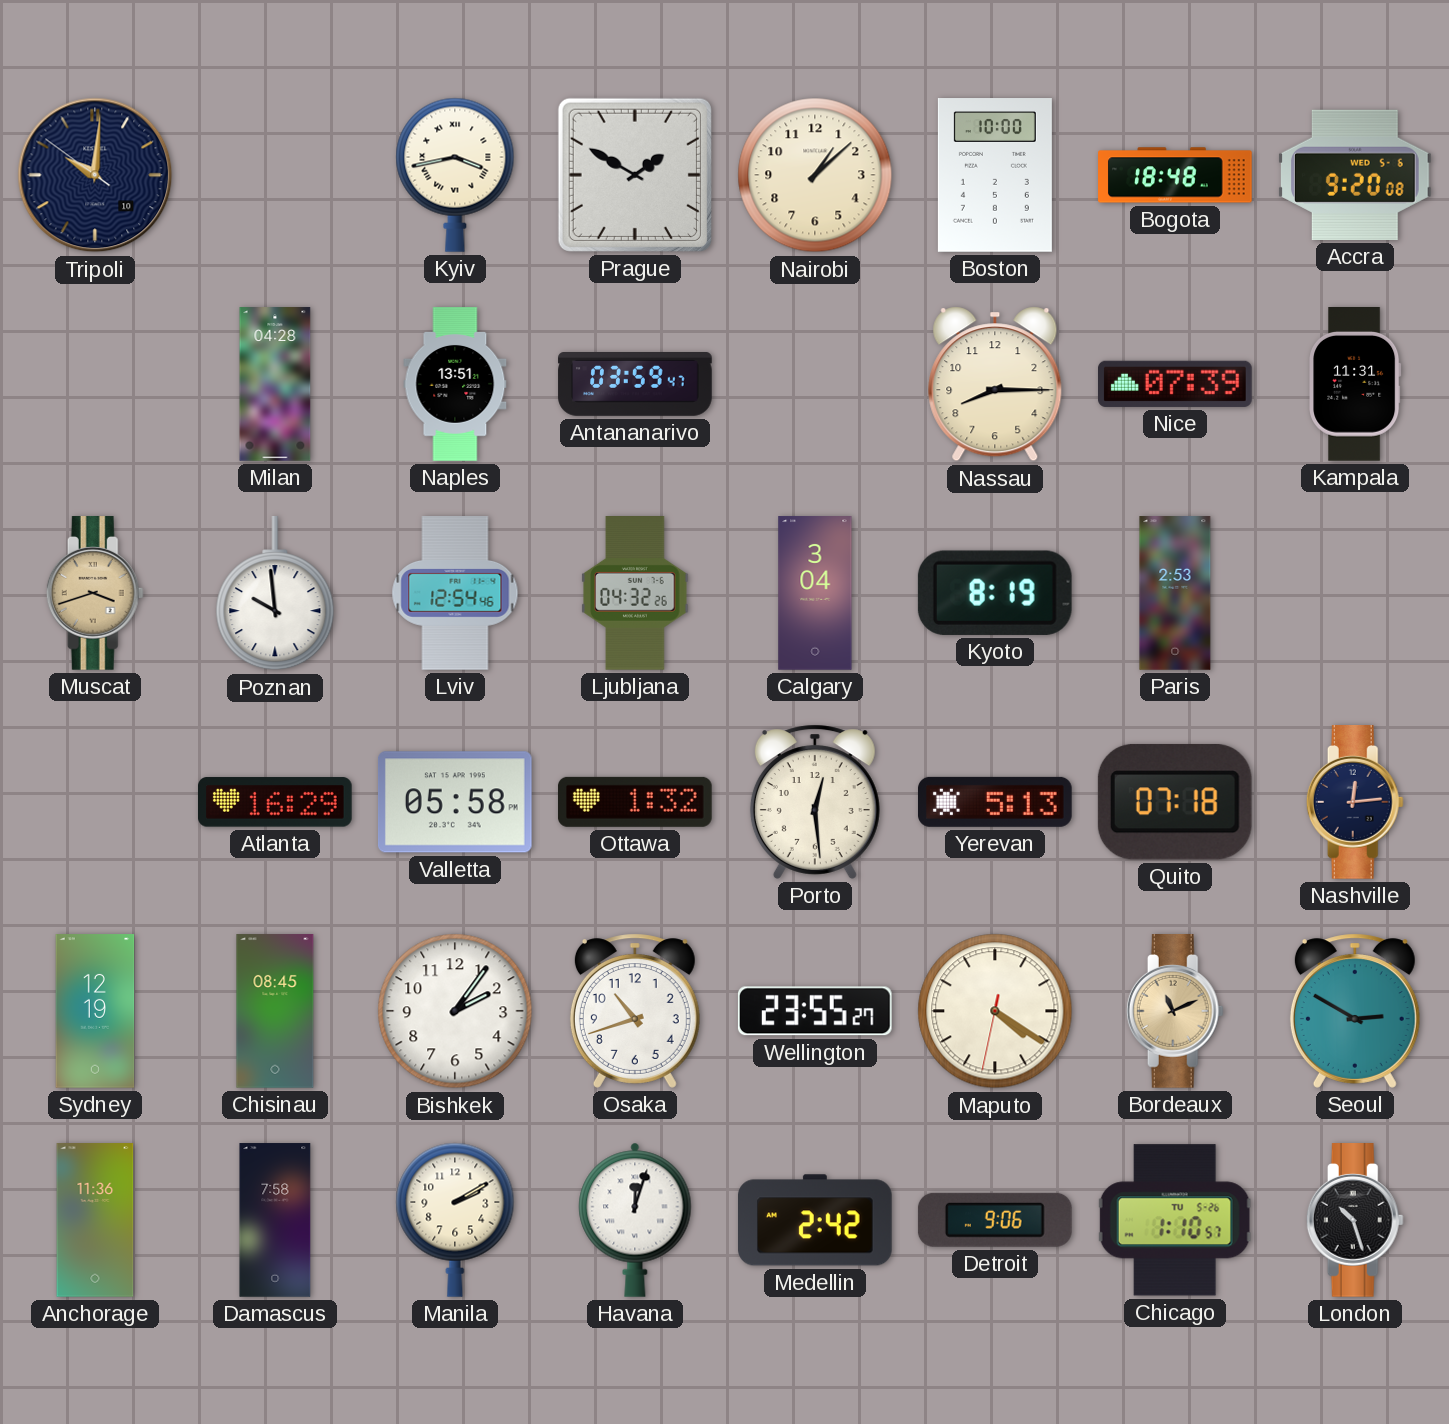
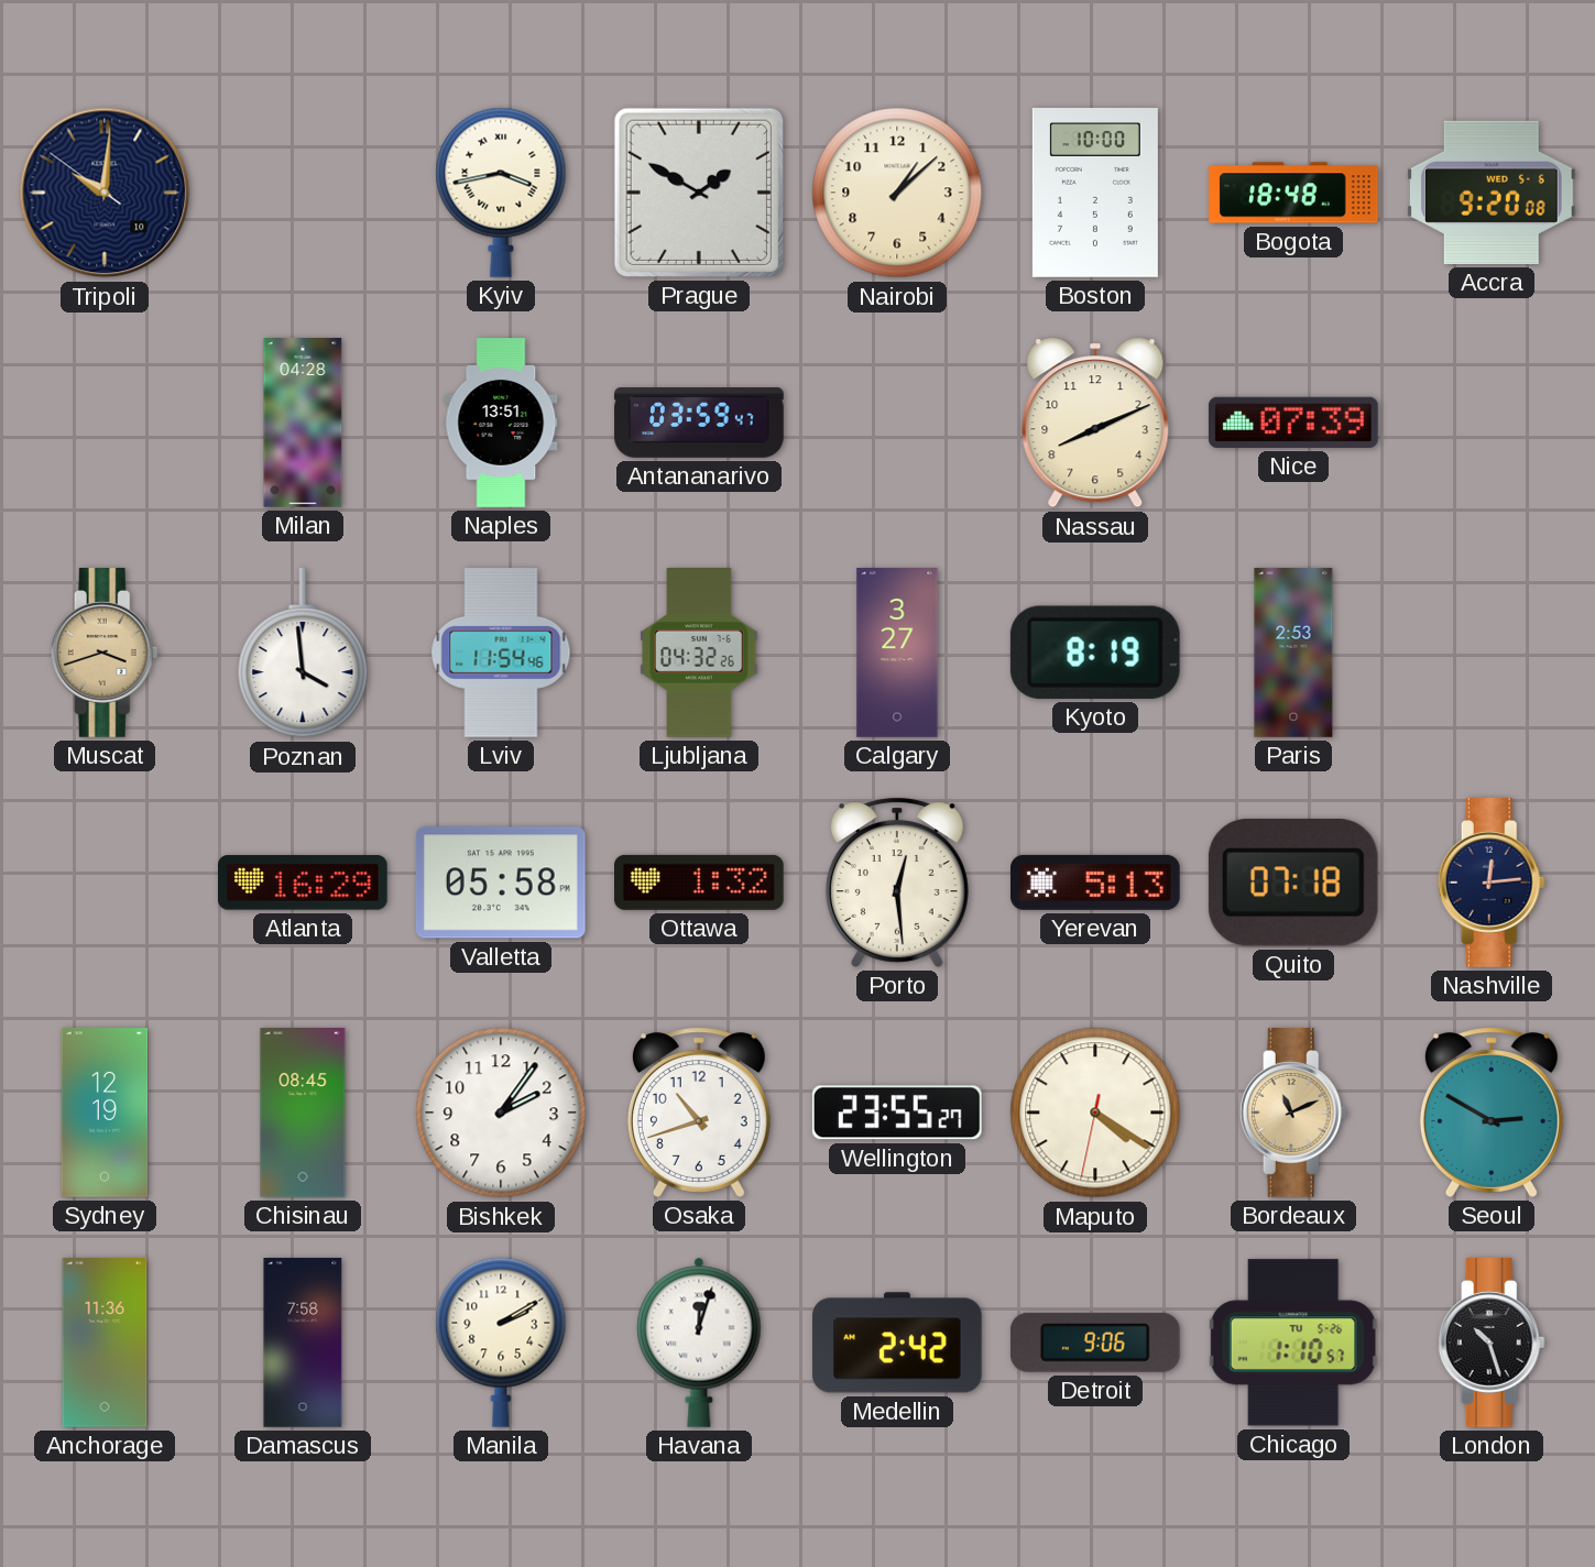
Nassau: 8:15 -> 8:11 (1095, 423)
Kampala: 11:31 -> none (1355, 385)
Poznan: 9:59 -> 3:59 (303, 654)
Lviv: 12:54 -> 11:54 (501, 653)
Calgary: 3:04 -> 3:27 (897, 653)
